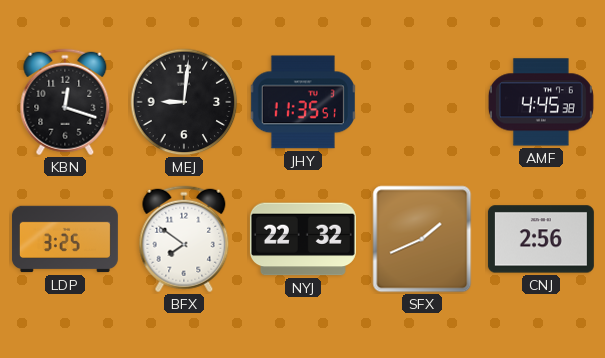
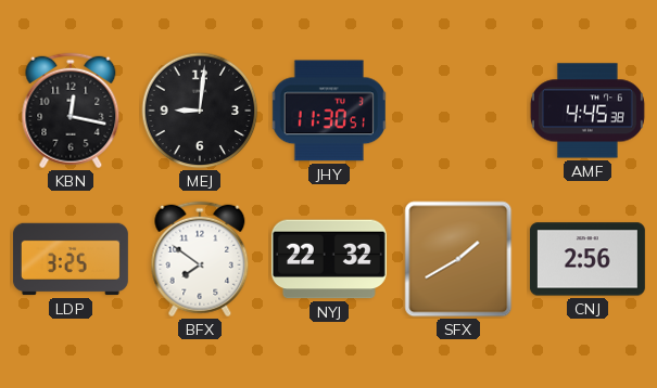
KBN: 12:18 -> 12:17 (71, 111)
JHY: 11:35 -> 11:30 (329, 111)
SFX: 1:41 -> 1:40 (458, 259)
